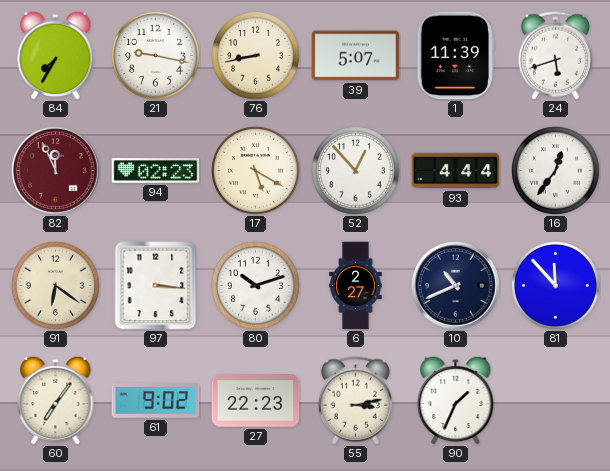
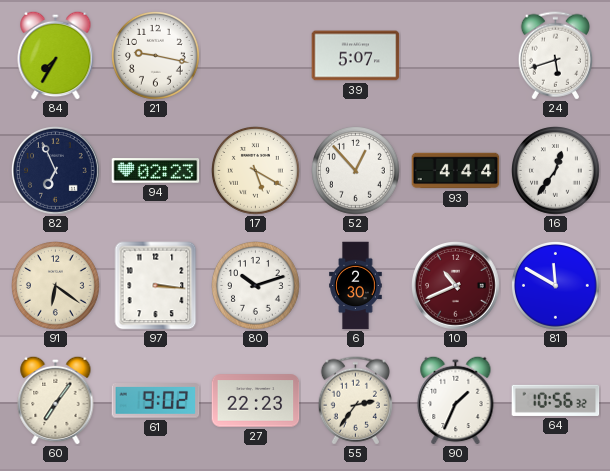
76: 8:43 -> none (256, 56)
1: 11:39 -> none (455, 56)
82: 11:56 -> 6:56 (56, 171)
82 dial: burgundy -> navy (56, 171)
6: 2:27 -> 2:30 (356, 286)
10 dial: navy -> burgundy (456, 286)
81: 11:53 -> 11:50 (556, 286)
55: 3:13 -> 2:36 (355, 401)
64: none -> 10:56 (556, 400)
